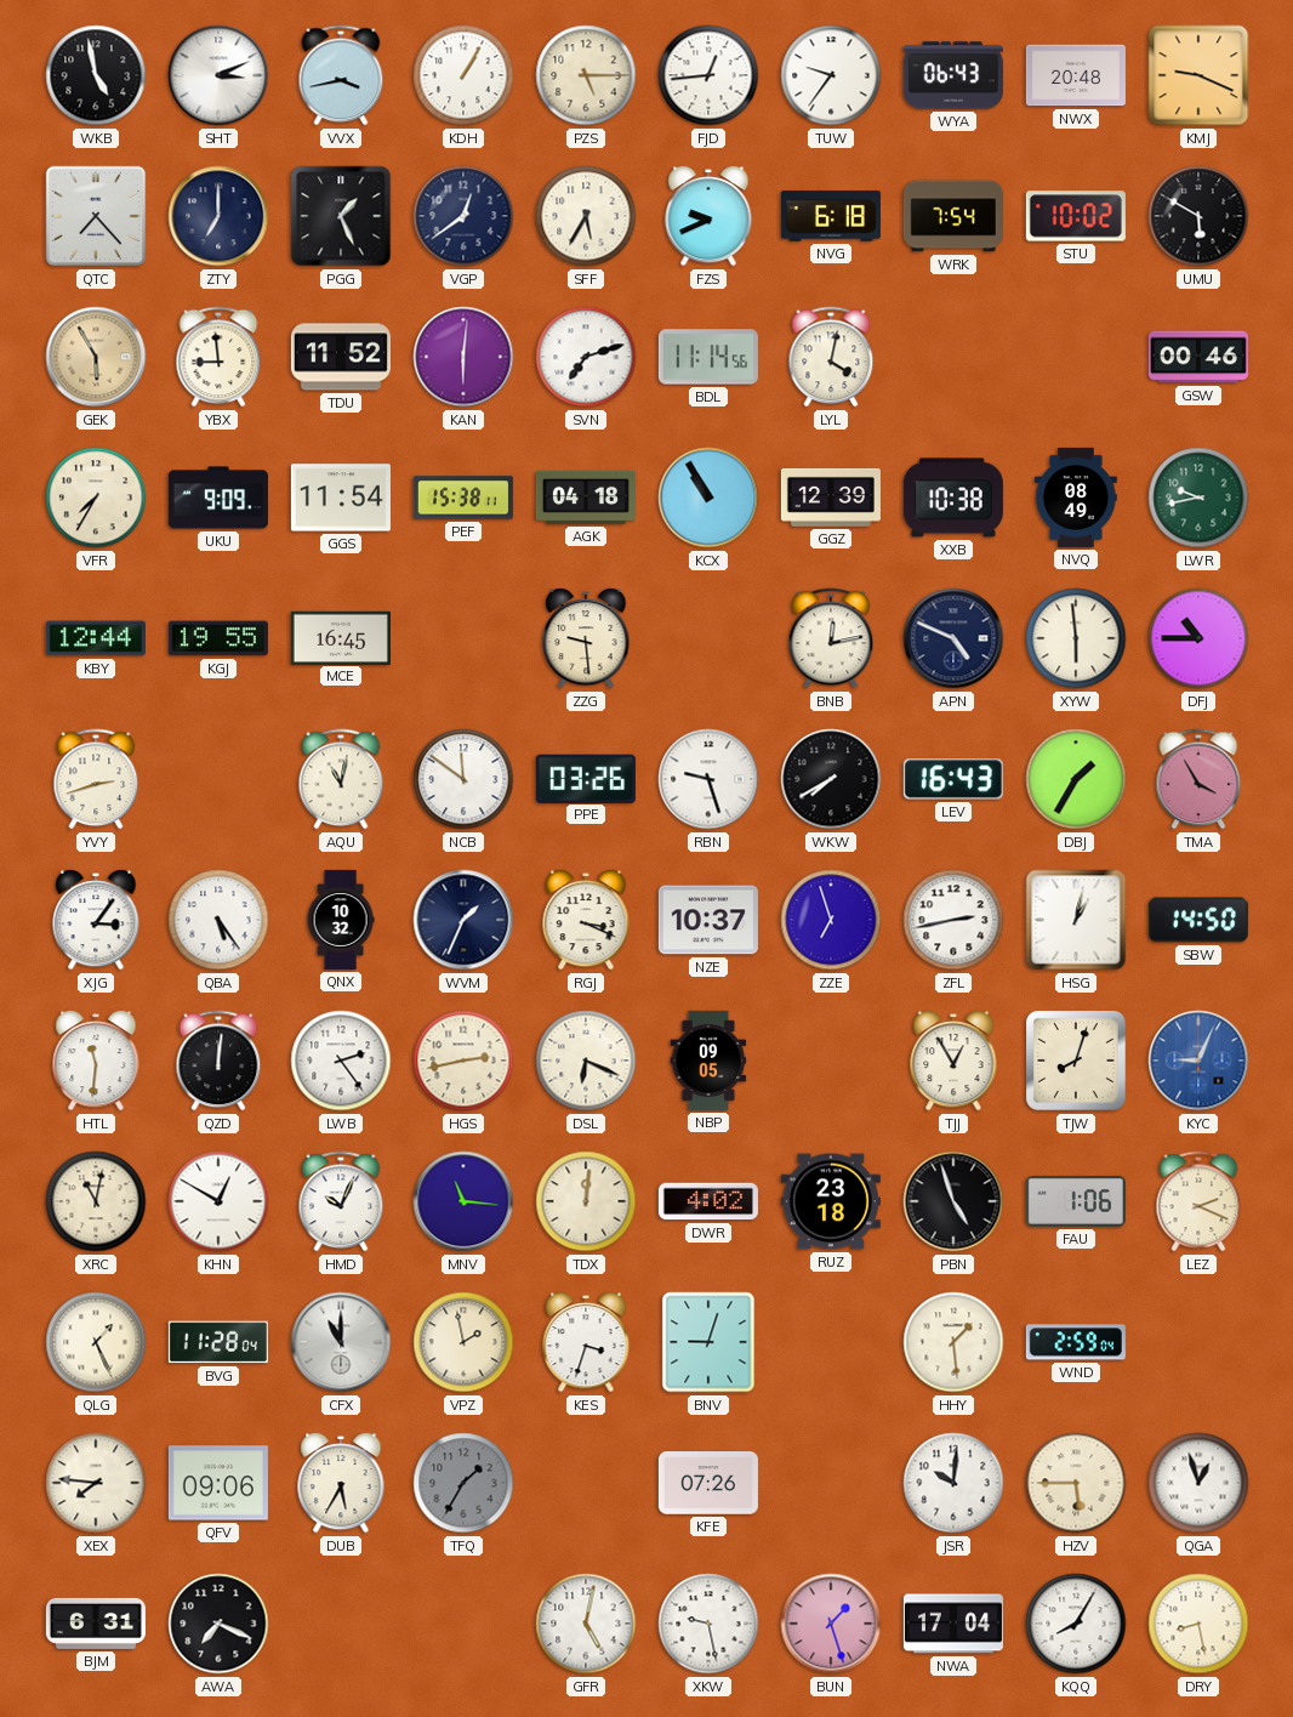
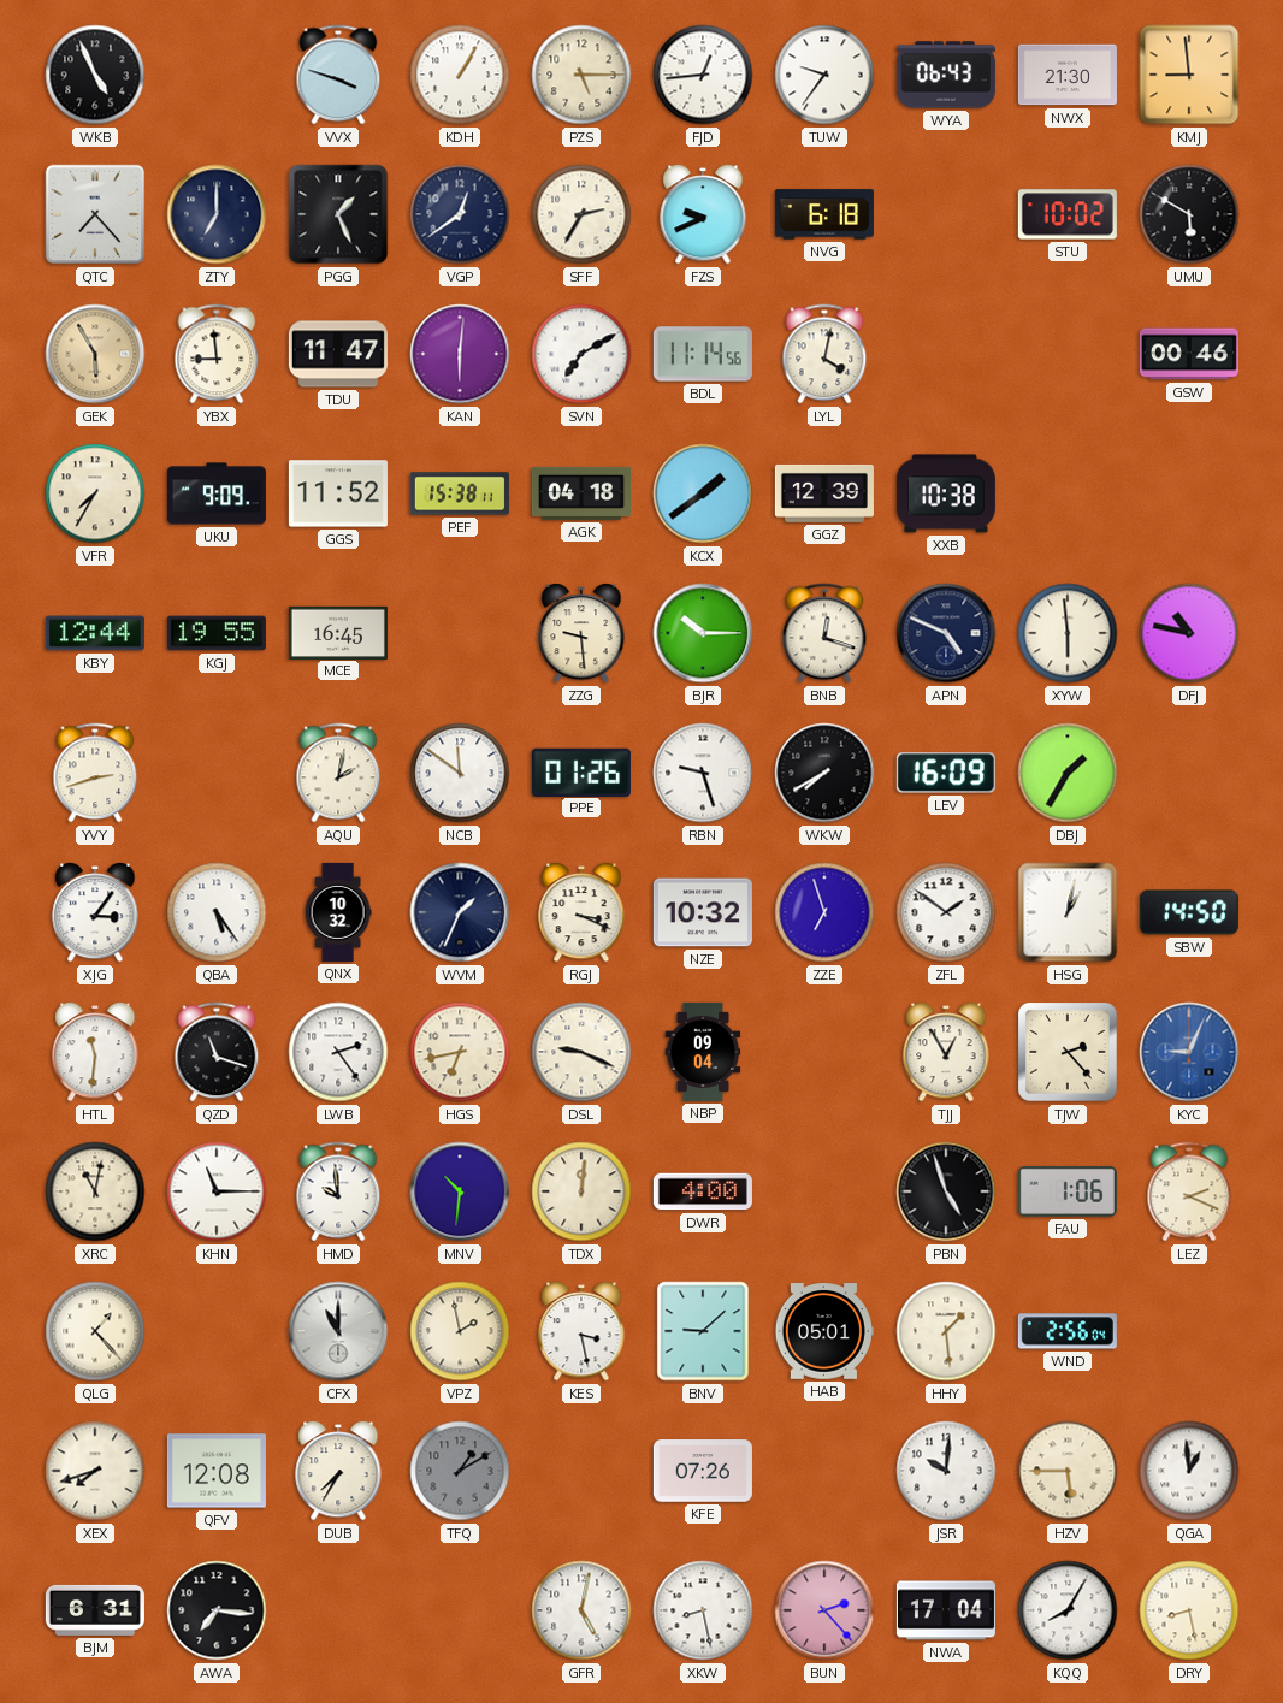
WKB: 4:58 -> 4:56 (95, 75)
SHT: 3:11 -> none (218, 75)
VVX: 3:43 -> 3:48 (338, 75)
NWX: 20:48 -> 21:30 (1068, 75)
KMJ: 9:19 -> 8:59 (1189, 75)
SFF: 5:35 -> 2:35 (581, 214)
WRK: 7:54 -> none (953, 216)
TDU: 11:52 -> 11:47 (338, 354)
SVN: 7:12 -> 7:10 (581, 354)
GGS: 11:54 -> 11:52 (338, 493)
KCX: 10:55 -> 1:39 (703, 493)
NVQ: 08:49 -> none (1077, 498)
LWR: 9:43 -> none (1198, 498)
BJR: none -> 10:15 (703, 633)
BNB: 12:13 -> 12:18 (824, 633)
DFJ: 10:45 -> 10:47 (1189, 633)
AQU: 11:02 -> 2:02 (338, 773)
PPE: 03:26 -> 01:26 (581, 771)
LEV: 16:43 -> 16:09 (946, 773)
TMA: 3:55 -> none (1198, 779)
NZE: 10:37 -> 10:32 (703, 912)
ZFL: 2:43 -> 1:51 (946, 912)
QZD: 12:01 -> 11:18 (217, 1052)
HGS: 2:43 -> 6:43 (460, 1052)
DSL: 6:19 -> 9:19 (581, 1052)
NBP: 09:05 -> 09:04 (703, 1052)
TJW: 8:03 -> 2:23 (1069, 1053)
KHN: 12:50 -> 11:15 (217, 1191)
HMD: 10:04 -> 9:59 (338, 1191)
MNV: 11:16 -> 10:31 (460, 1191)
DWR: 4:02 -> 4:00 (703, 1191)
RUZ: 23:18 -> none (831, 1201)
QLG: 1:26 -> 1:23 (95, 1331)
BVG: 11:28 -> none (218, 1342)
KES: 3:33 -> 3:28 (581, 1331)
BNV: 9:03 -> 9:08 (703, 1331)
HAB: none -> 05:01 (824, 1332)
WND: 2:59 -> 2:56 (1068, 1331)
XEX: 7:46 -> 7:42 (95, 1471)
QFV: 09:06 -> 12:08 (217, 1471)
DUB: 5:35 -> 7:35 (338, 1471)
TFQ: 1:35 -> 1:10 (460, 1471)
QGA: 12:57 -> 12:59 (1189, 1471)
AWA: 7:19 -> 7:16 (217, 1610)
XKW: 9:28 -> 8:28 (703, 1610)
BUN: 1:27 -> 2:23 (824, 1610)
